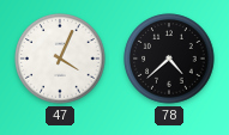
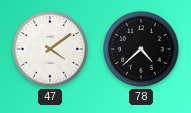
47: 4:04 -> 4:09 (50, 49)
